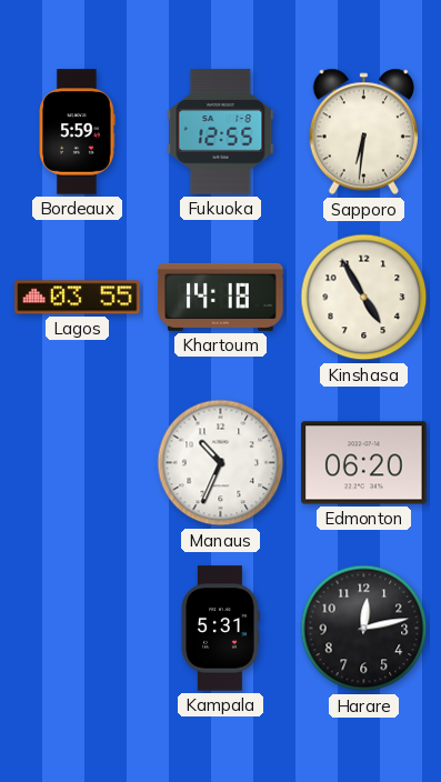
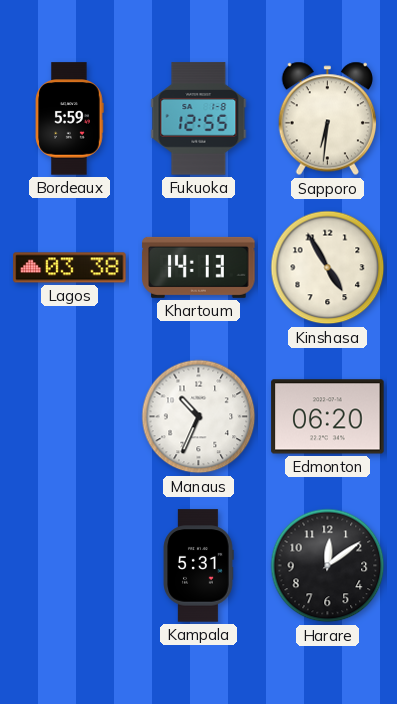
Lagos: 03:55 -> 03:38 (70, 268)
Khartoum: 14:18 -> 14:13 (199, 267)
Harare: 12:13 -> 12:09 (328, 566)
